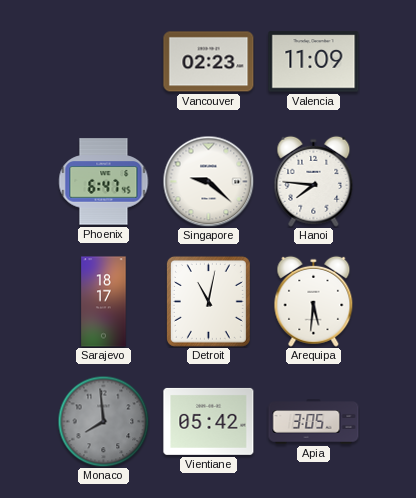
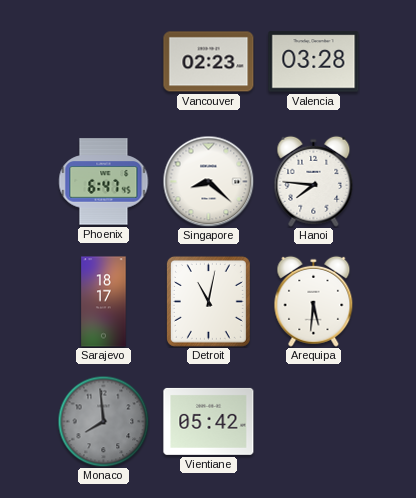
Valencia: 11:09 -> 03:28 (314, 62)
Singapore: 9:22 -> 8:22 (208, 181)
Apia: 3:05 -> none (314, 422)
